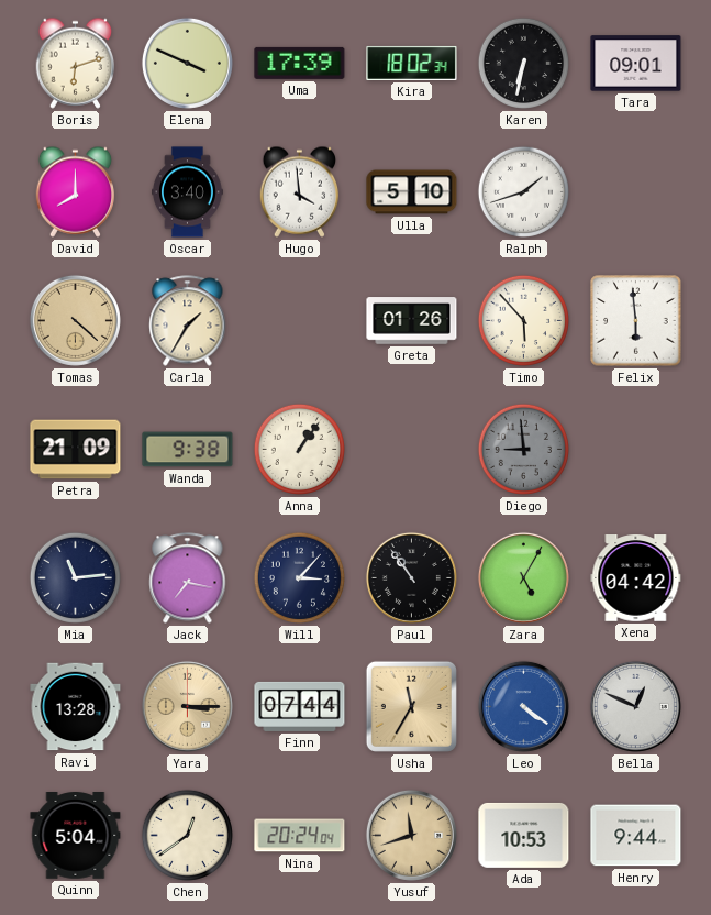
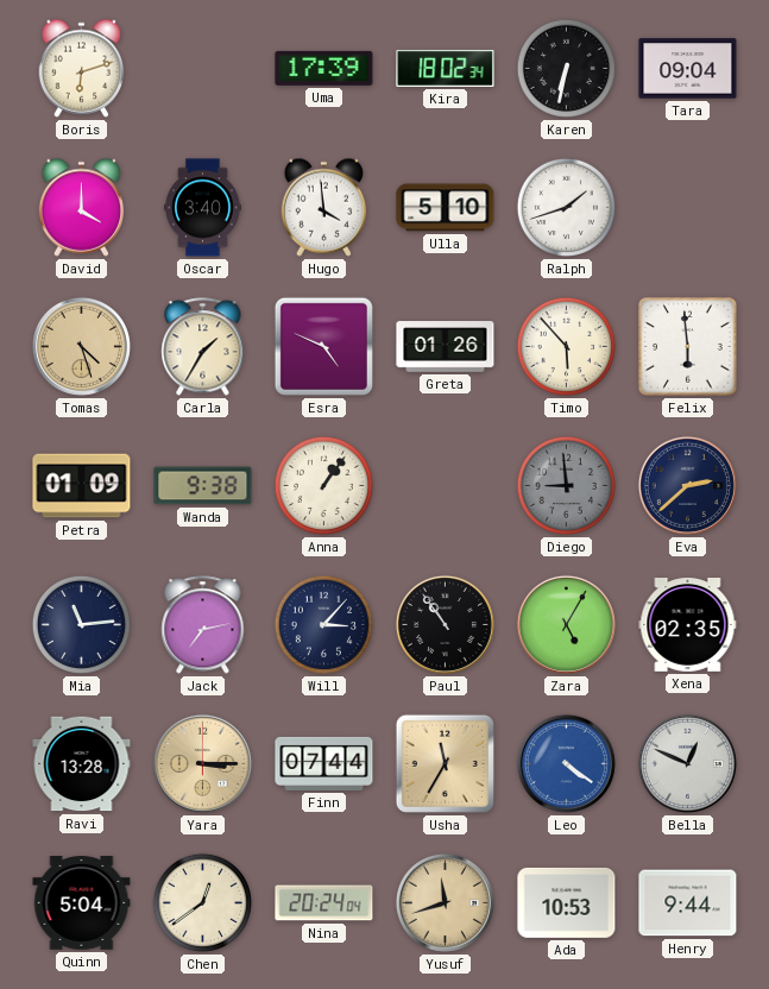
Elena: 3:49 -> none (187, 63)
Tara: 09:01 -> 09:04 (688, 69)
David: 8:00 -> 4:00 (82, 207)
Tomas: 4:22 -> 4:27 (81, 346)
Esra: none -> 4:49 (323, 346)
Petra: 21:09 -> 01:09 (82, 486)
Eva: none -> 2:38 (687, 485)
Jack: 7:17 -> 7:13 (203, 625)
Xena: 04:42 -> 02:35 (688, 625)
